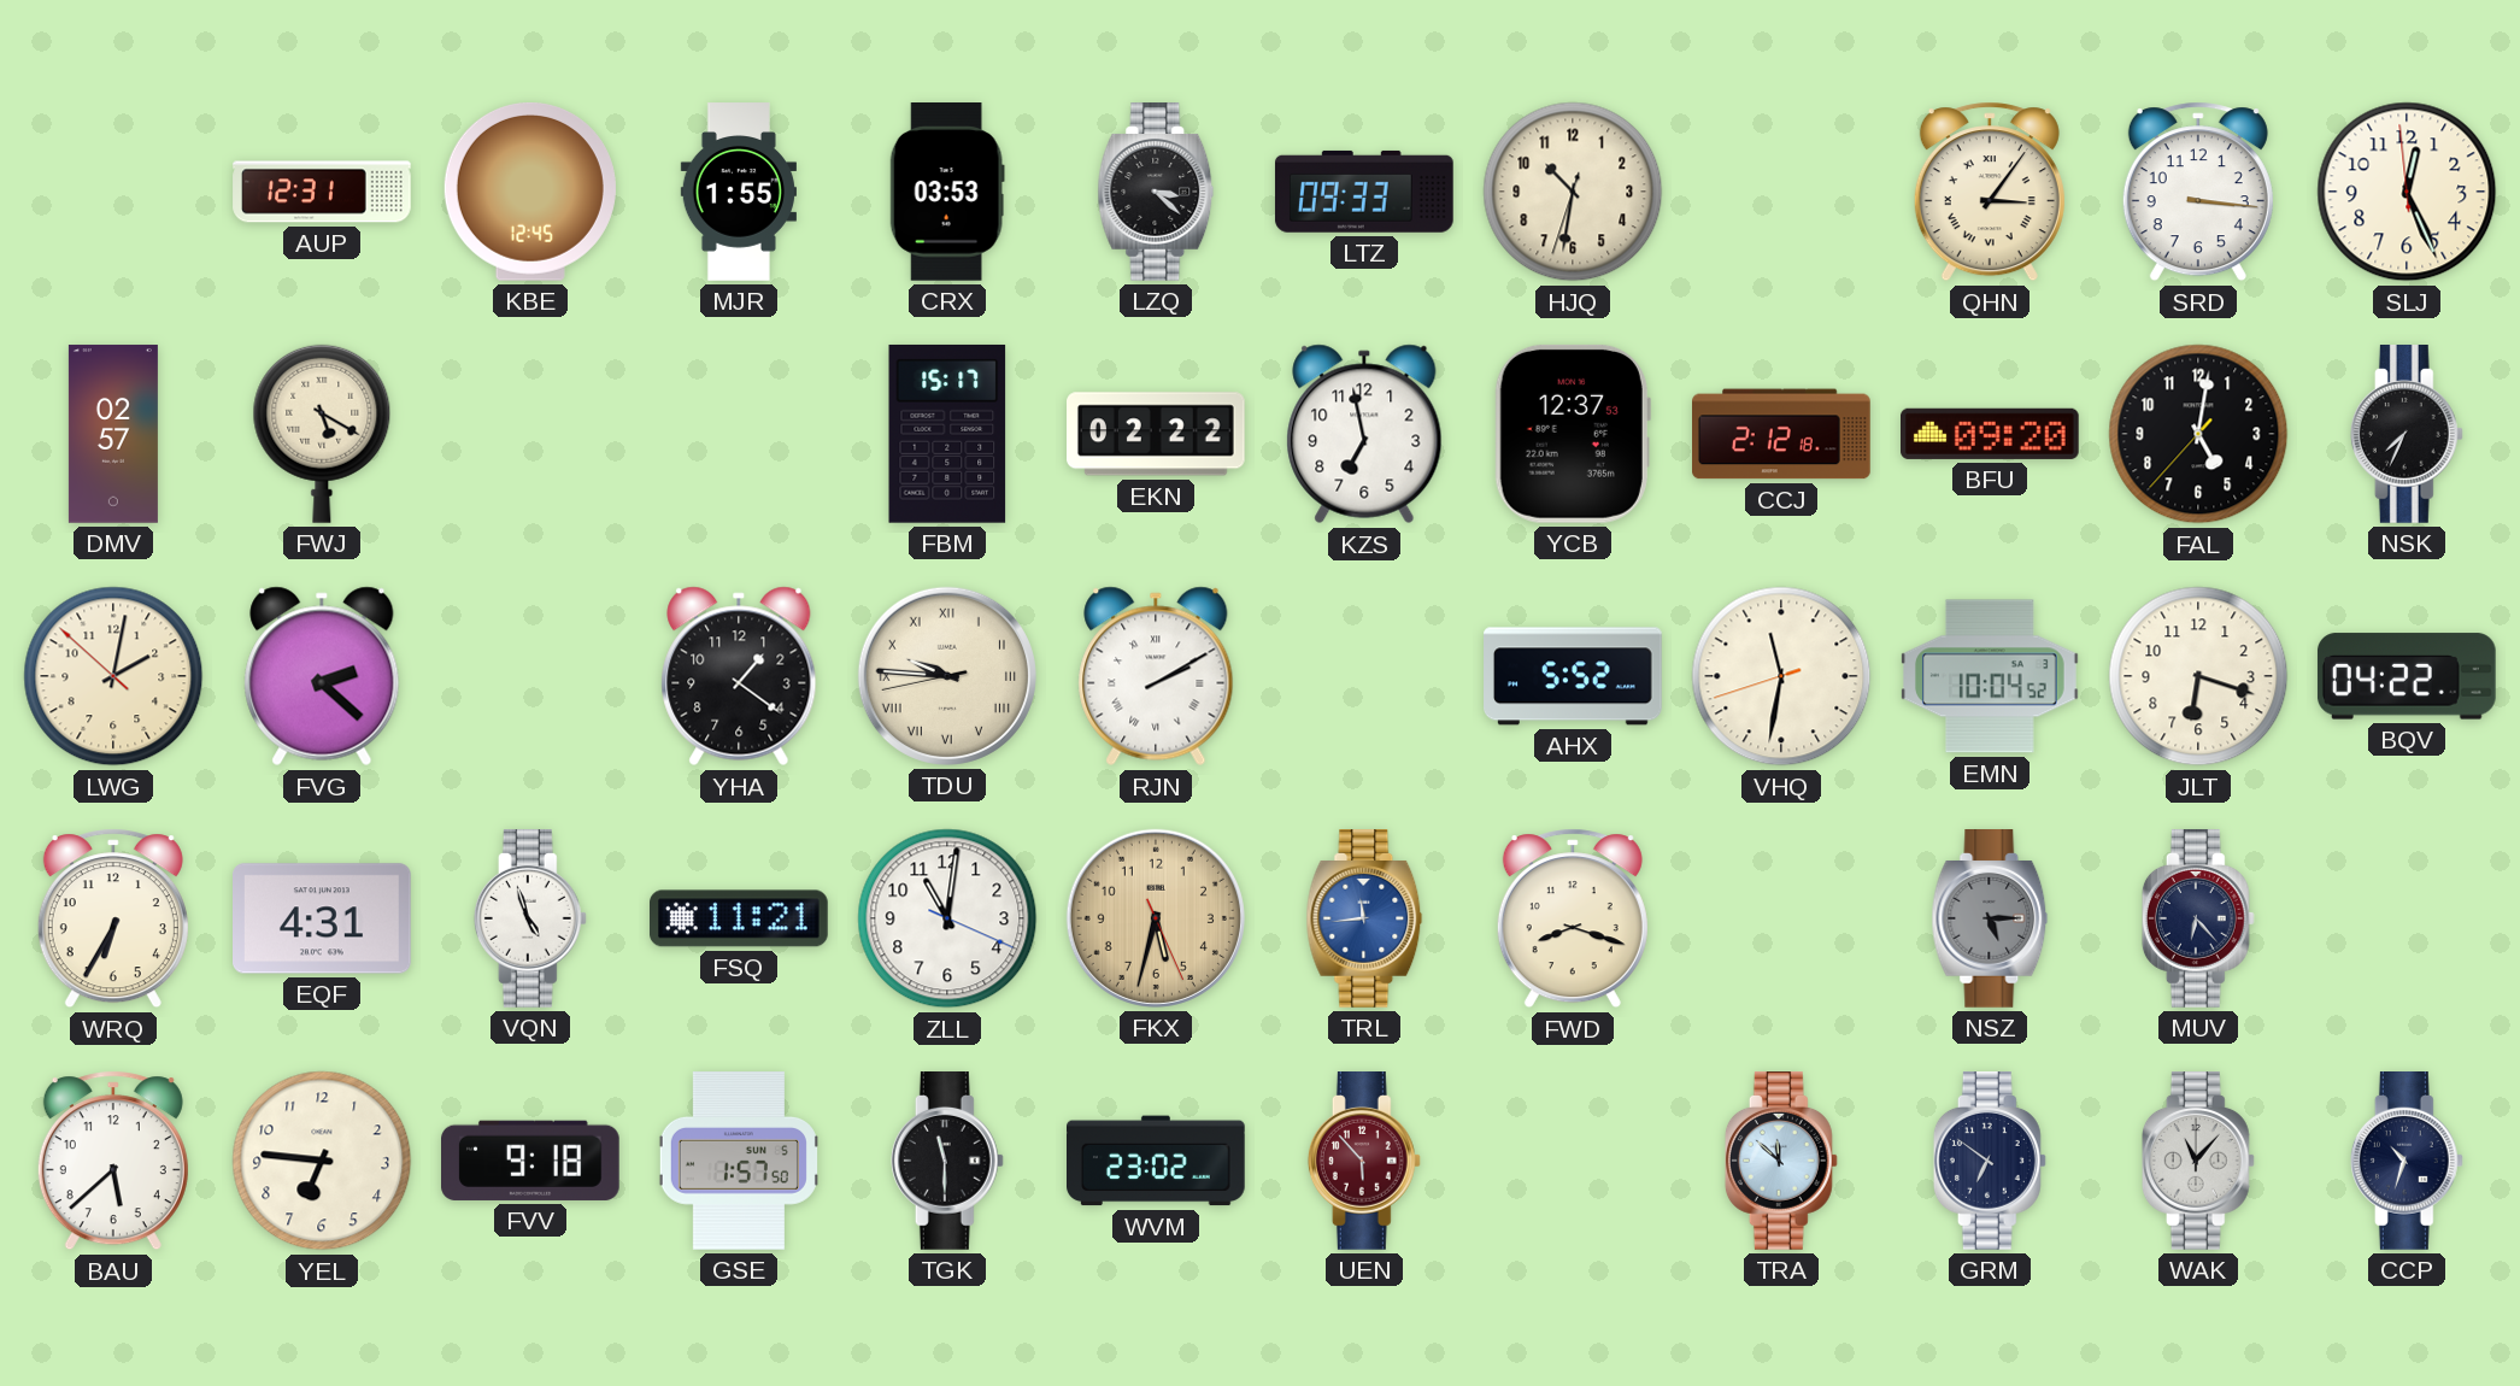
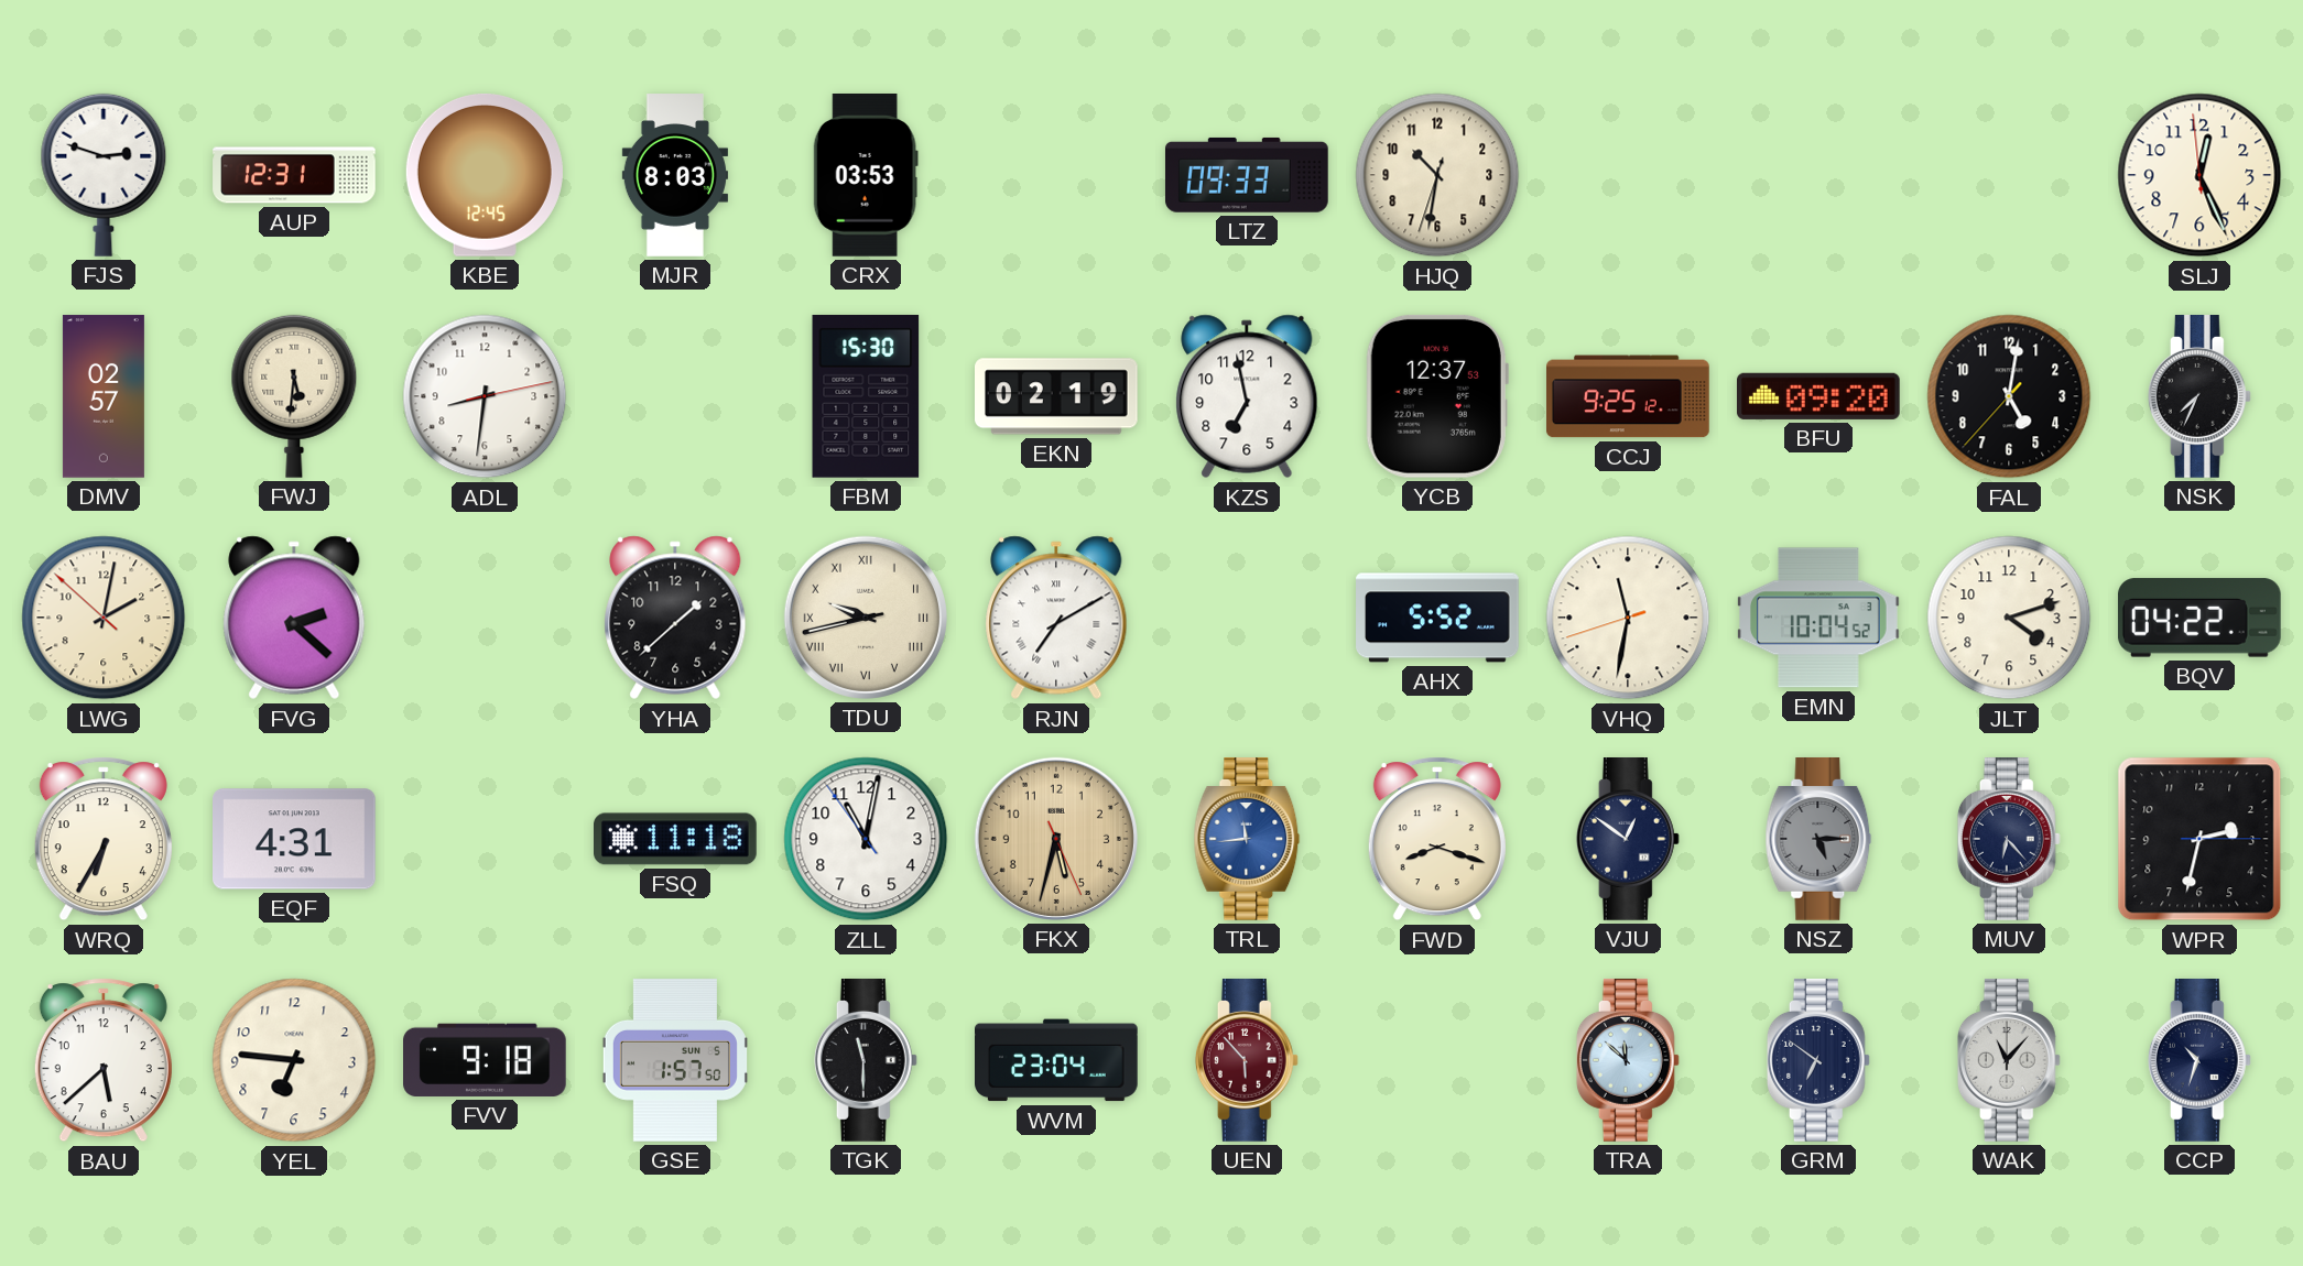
FJS: none -> 2:48 (104, 175)
MJR: 1:55 -> 8:03 (675, 175)
LZQ: 3:22 -> none (1156, 193)
QHN: 3:06 -> none (1990, 192)
SRD: 3:16 -> none (2198, 192)
FWJ: 5:20 -> 5:31 (294, 396)
ADL: none -> 8:31 (485, 396)
FBM: 15:17 -> 15:30 (866, 396)
EKN: 02:22 -> 02:19 (1057, 396)
CCJ: 2:12 -> 9:25 (1629, 396)
YHA: 1:21 -> 1:38 (675, 618)
TDU: 9:45 -> 9:42 (866, 618)
RJN: 2:10 -> 7:10 (1056, 618)
JLT: 6:18 -> 4:12 (2009, 618)
VQN: 4:57 -> none (530, 920)
FSQ: 11:21 -> 11:18 (676, 839)
ZLL: 11:01:19 -> 11:01:54 (866, 839)
VJU: none -> 12:51 (1628, 840)
WPR: none -> 2:32 (2199, 839)
WVM: 23:02 -> 23:04 (1057, 1060)
